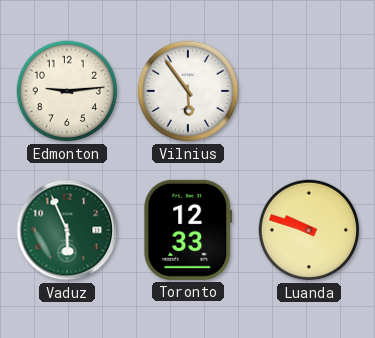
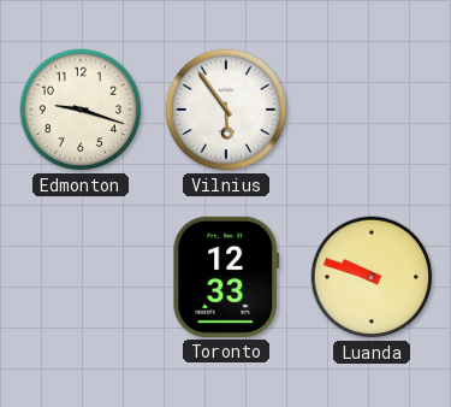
Edmonton: 9:14 -> 9:18 (81, 110)
Vaduz: 5:56 -> none (67, 230)
